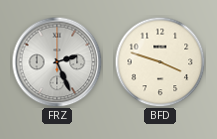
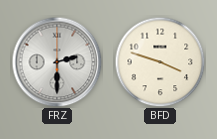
FRZ: 2:26 -> 2:30 (57, 62)
